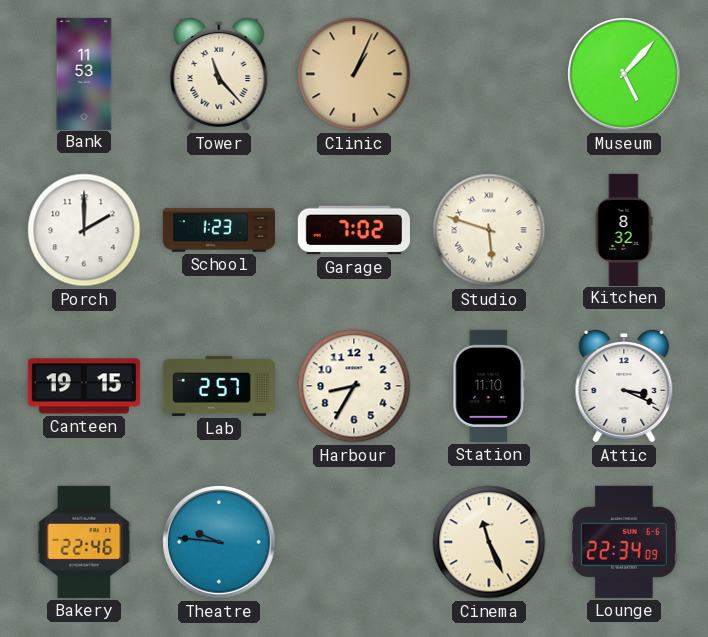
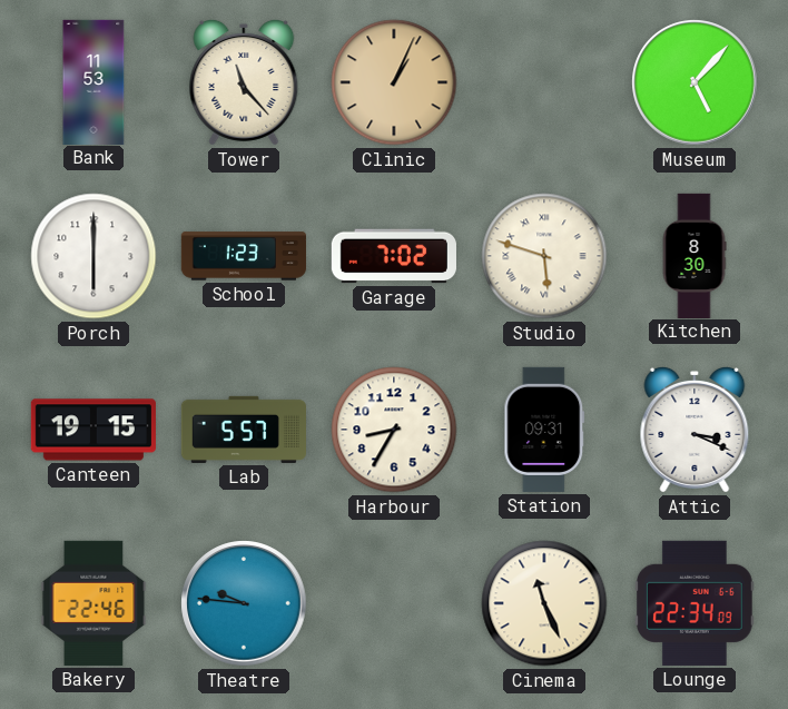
Porch: 2:00 -> 6:00 (93, 256)
Kitchen: 8:32 -> 8:30 (695, 255)
Lab: 2:57 -> 5:57 (244, 430)
Station: 11:10 -> 09:31 (544, 430)
